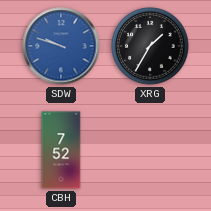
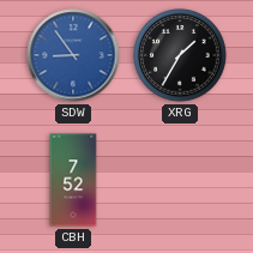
SDW: 9:48 -> 8:54 (73, 55)
